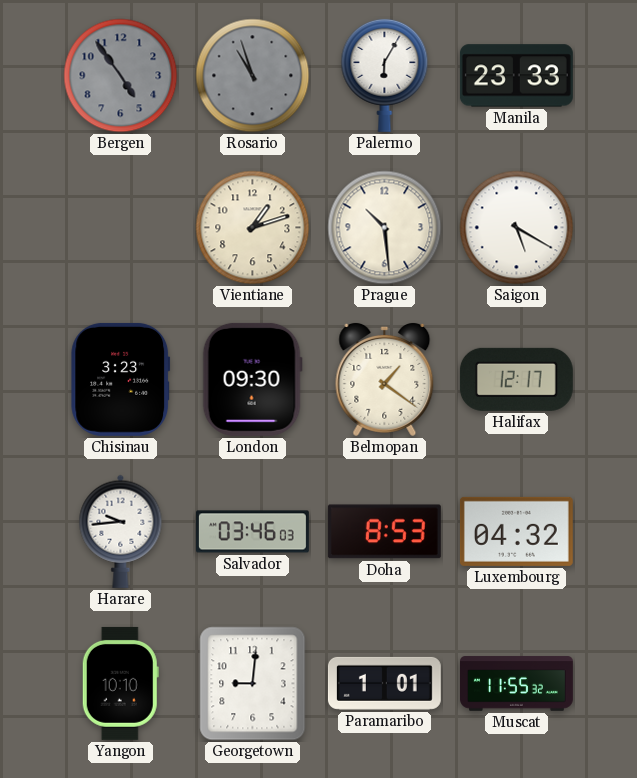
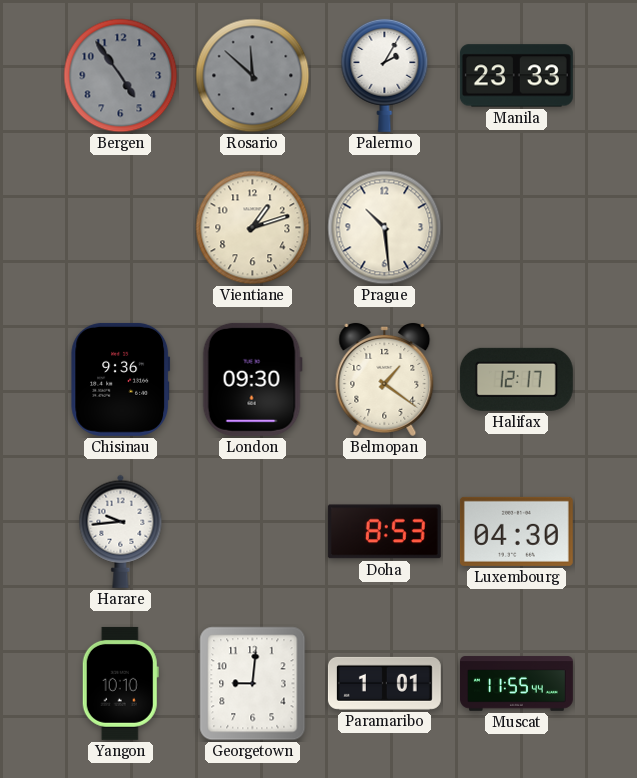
Rosario: 10:57 -> 11:52 (253, 76)
Palermo: 6:05 -> 2:05 (385, 75)
Saigon: 5:20 -> none (517, 228)
Chisinau: 3:23 -> 9:36 (121, 379)
Salvador: 03:46 -> none (252, 532)
Luxembourg: 04:32 -> 04:30 (516, 531)
Muscat: 11:55:32 -> 11:55:44 (517, 684)
